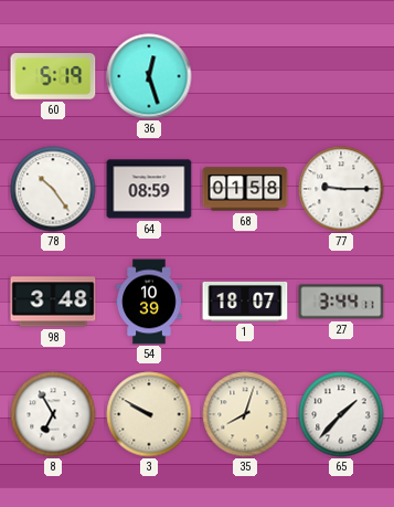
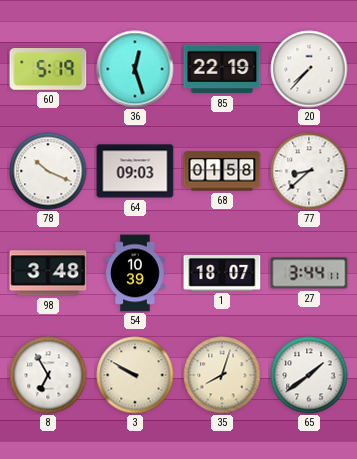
85: none -> 22:19 (222, 69)
20: none -> 7:37 (309, 69)
78: 10:24 -> 10:19 (48, 171)
64: 08:59 -> 09:03 (135, 171)
77: 9:15 -> 8:38 (309, 171)
65: 1:37 -> 1:39 (309, 375)
